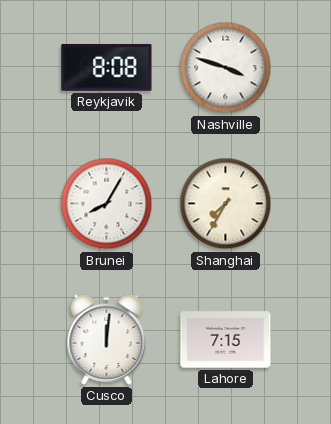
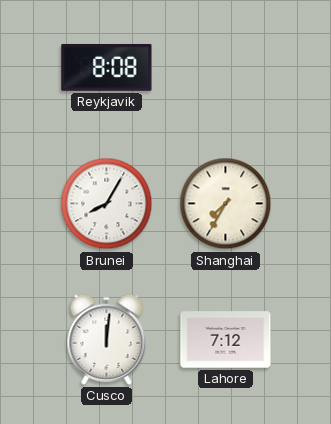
Nashville: 3:48 -> none (226, 68)
Lahore: 7:15 -> 7:12 (226, 340)
